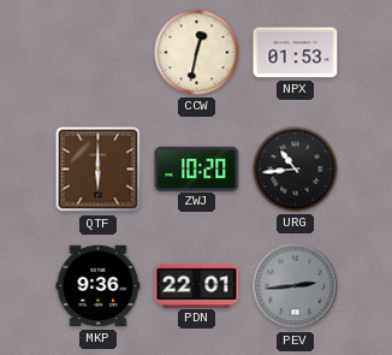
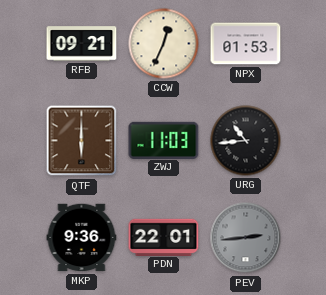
RFB: none -> 09:21 (82, 44)
CCW: 12:32 -> 12:34 (164, 44)
ZWJ: 10:20 -> 11:03 (164, 140)
